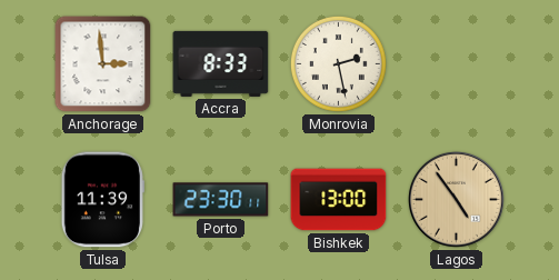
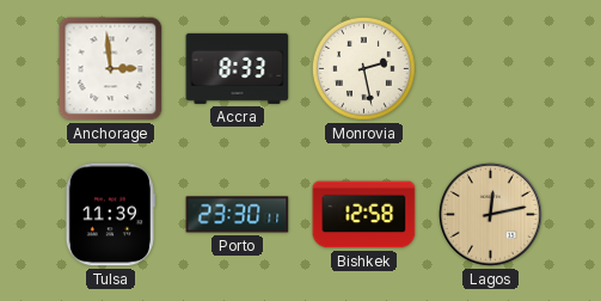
Bishkek: 13:00 -> 12:58 (364, 215)
Lagos: 4:54 -> 12:13 (490, 214)
